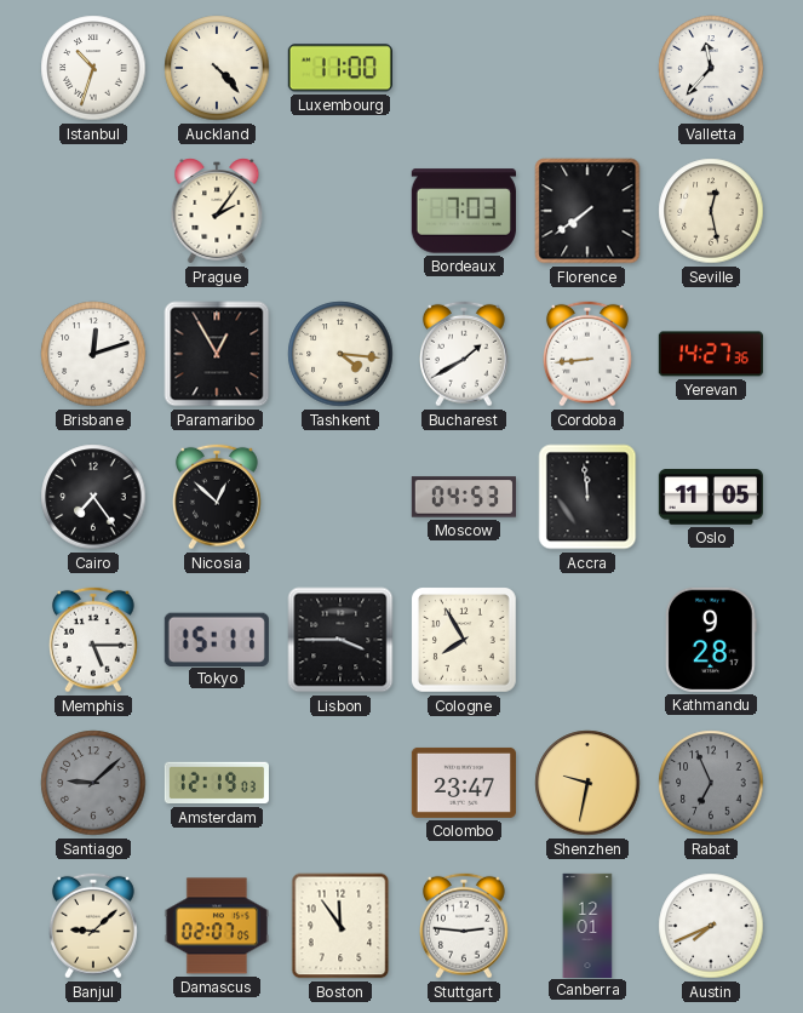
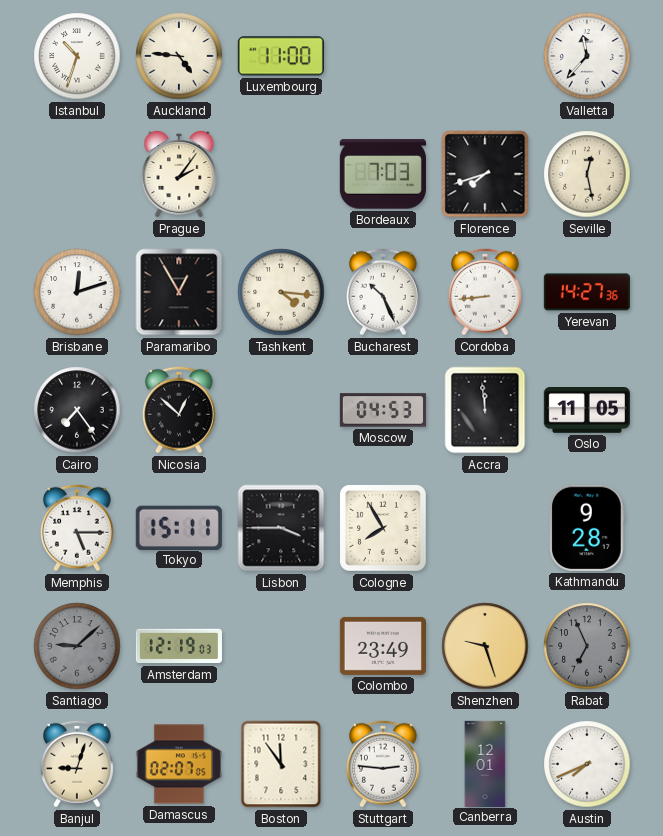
Auckland: 4:23 -> 4:46 (179, 56)
Florence: 7:39 -> 7:42 (485, 174)
Bucharest: 1:40 -> 10:26 (384, 292)
Colombo: 23:47 -> 23:49 (383, 646)
Shenzhen: 9:32 -> 9:27 (485, 646)
Banjul: 9:08 -> 9:03 (78, 764)
